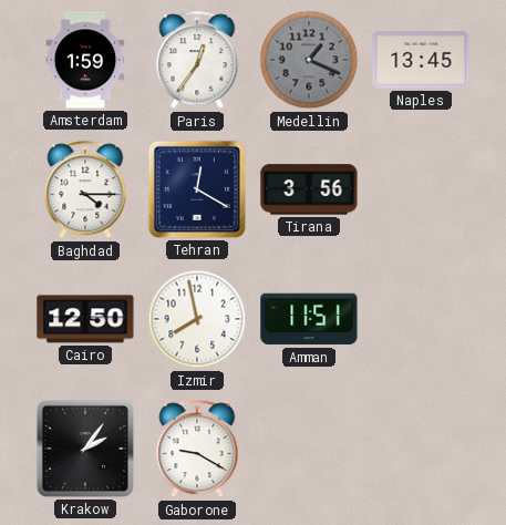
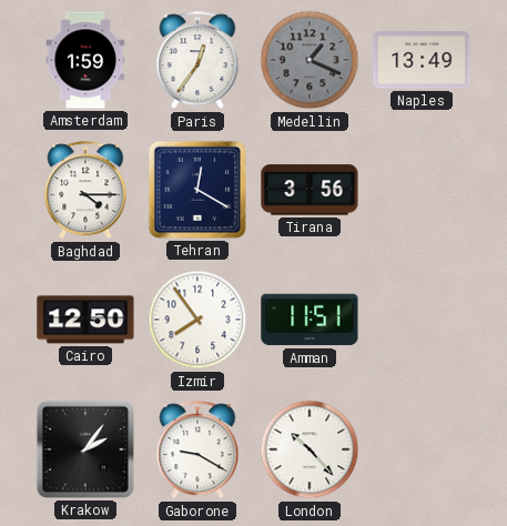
Naples: 13:45 -> 13:49 (422, 60)
Izmir: 7:58 -> 7:54 (197, 320)
London: none -> 10:23 (310, 449)
